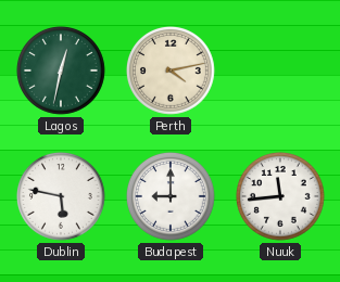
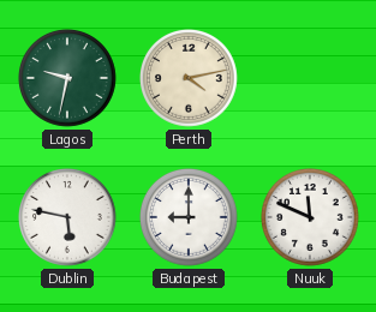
Lagos: 12:32 -> 9:32 (67, 78)
Nuuk: 11:44 -> 11:49 (310, 217)
